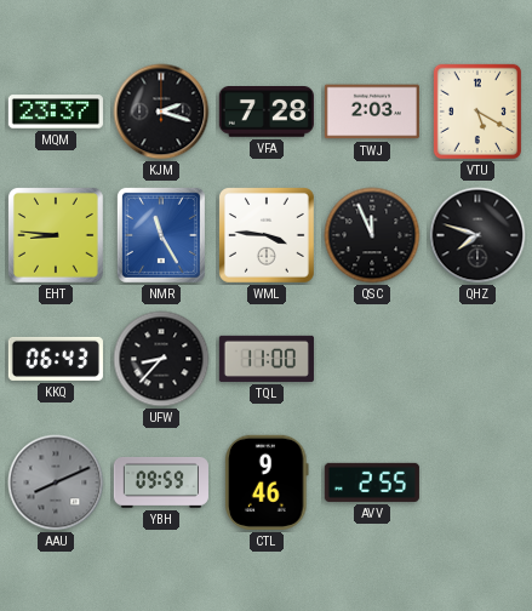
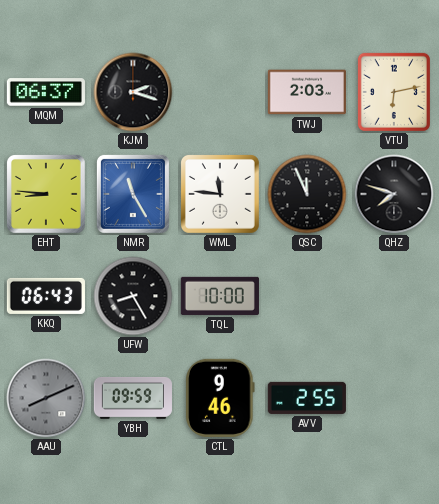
MQM: 23:37 -> 06:37 (46, 92)
VFA: 7:28 -> none (267, 113)
VTU: 5:20 -> 6:13 (394, 92)
WML: 3:46 -> 11:46 (220, 194)
UFW: 8:37 -> 8:25 (133, 296)
TQL: 11:00 -> 10:00 (220, 296)
